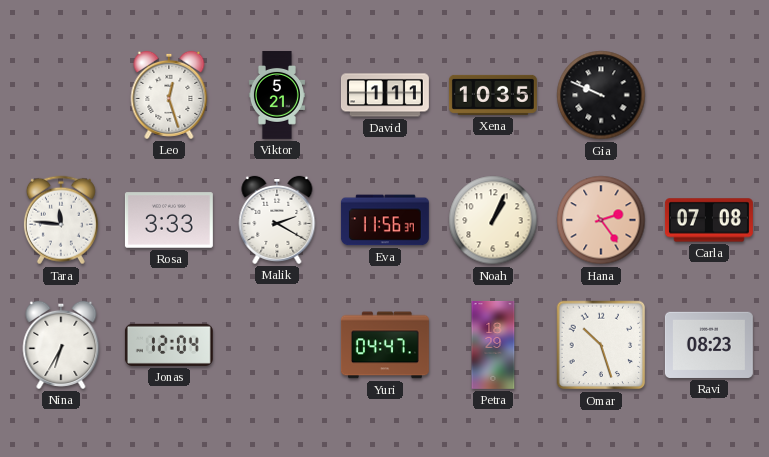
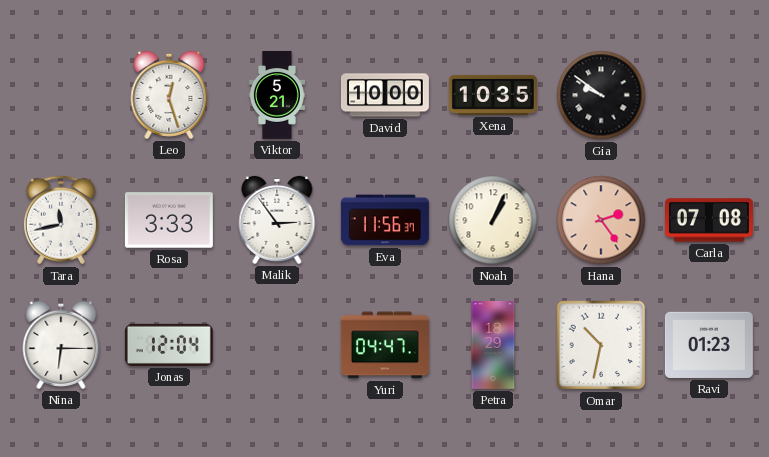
David: 1:11 -> 10:00 (385, 95)
Gia: 9:49 -> 9:51 (601, 95)
Tara: 11:46 -> 11:43 (61, 220)
Malik: 2:20 -> 2:54 (277, 220)
Nina: 6:35 -> 6:15 (61, 345)
Omar: 10:27 -> 10:32 (601, 345)
Ravi: 08:23 -> 01:23 (709, 345)
